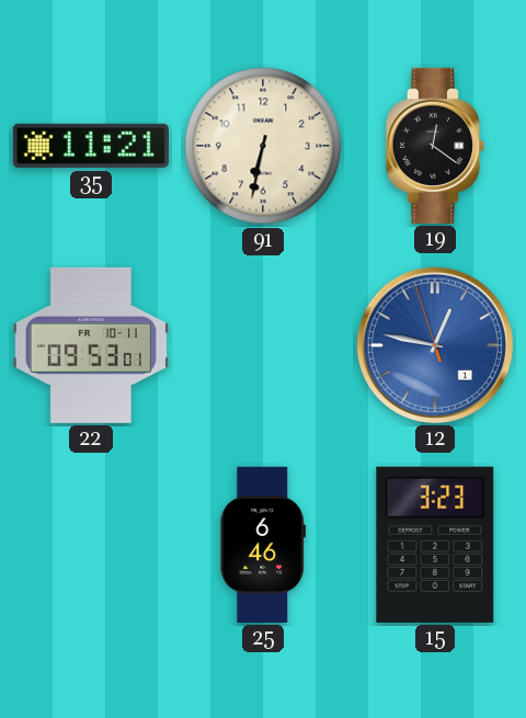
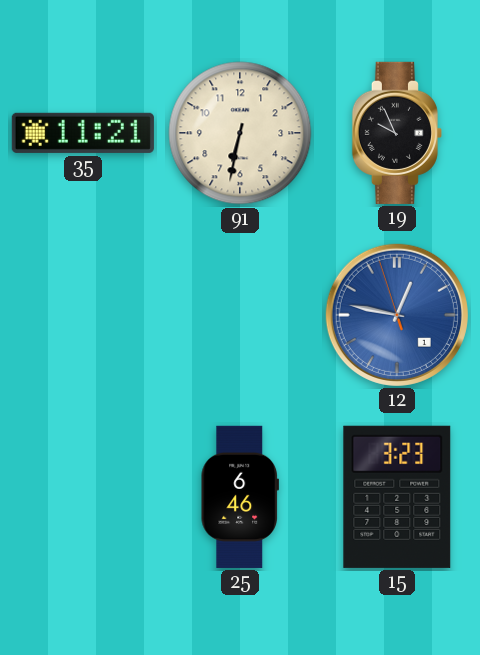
19: 12:21 -> 9:56 (397, 133)
22: 09:53 -> none (91, 345)
